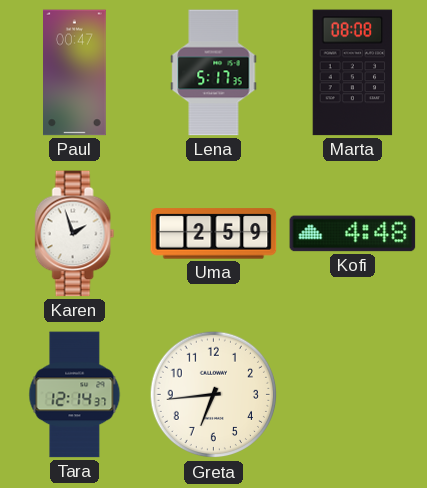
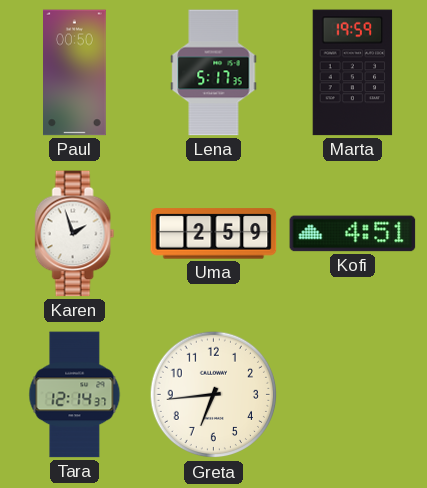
Paul: 00:47 -> 00:50 (75, 73)
Marta: 08:08 -> 19:59 (353, 73)
Kofi: 4:48 -> 4:51 (353, 234)
